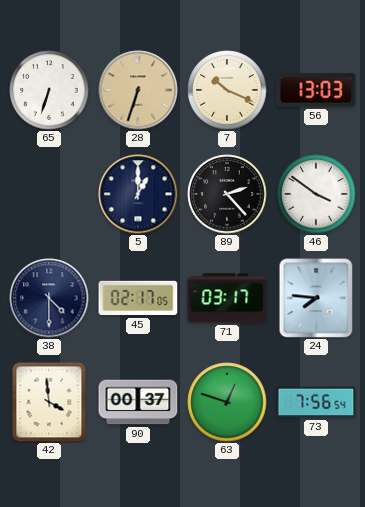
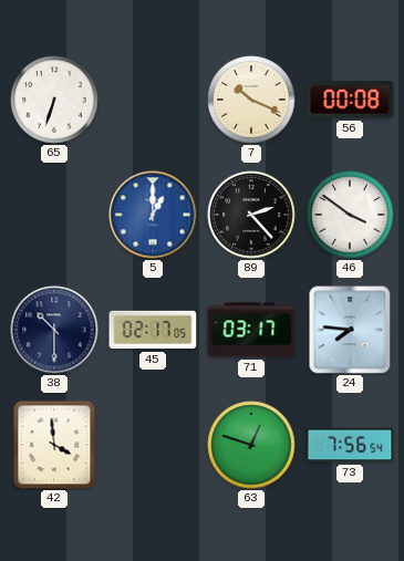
28: 6:33 -> none (138, 90)
56: 13:03 -> 00:08 (350, 100)
5 dial: navy -> blue (153, 215)
38: 4:30 -> 10:30 (54, 330)
90: 00:37 -> none (138, 402)
